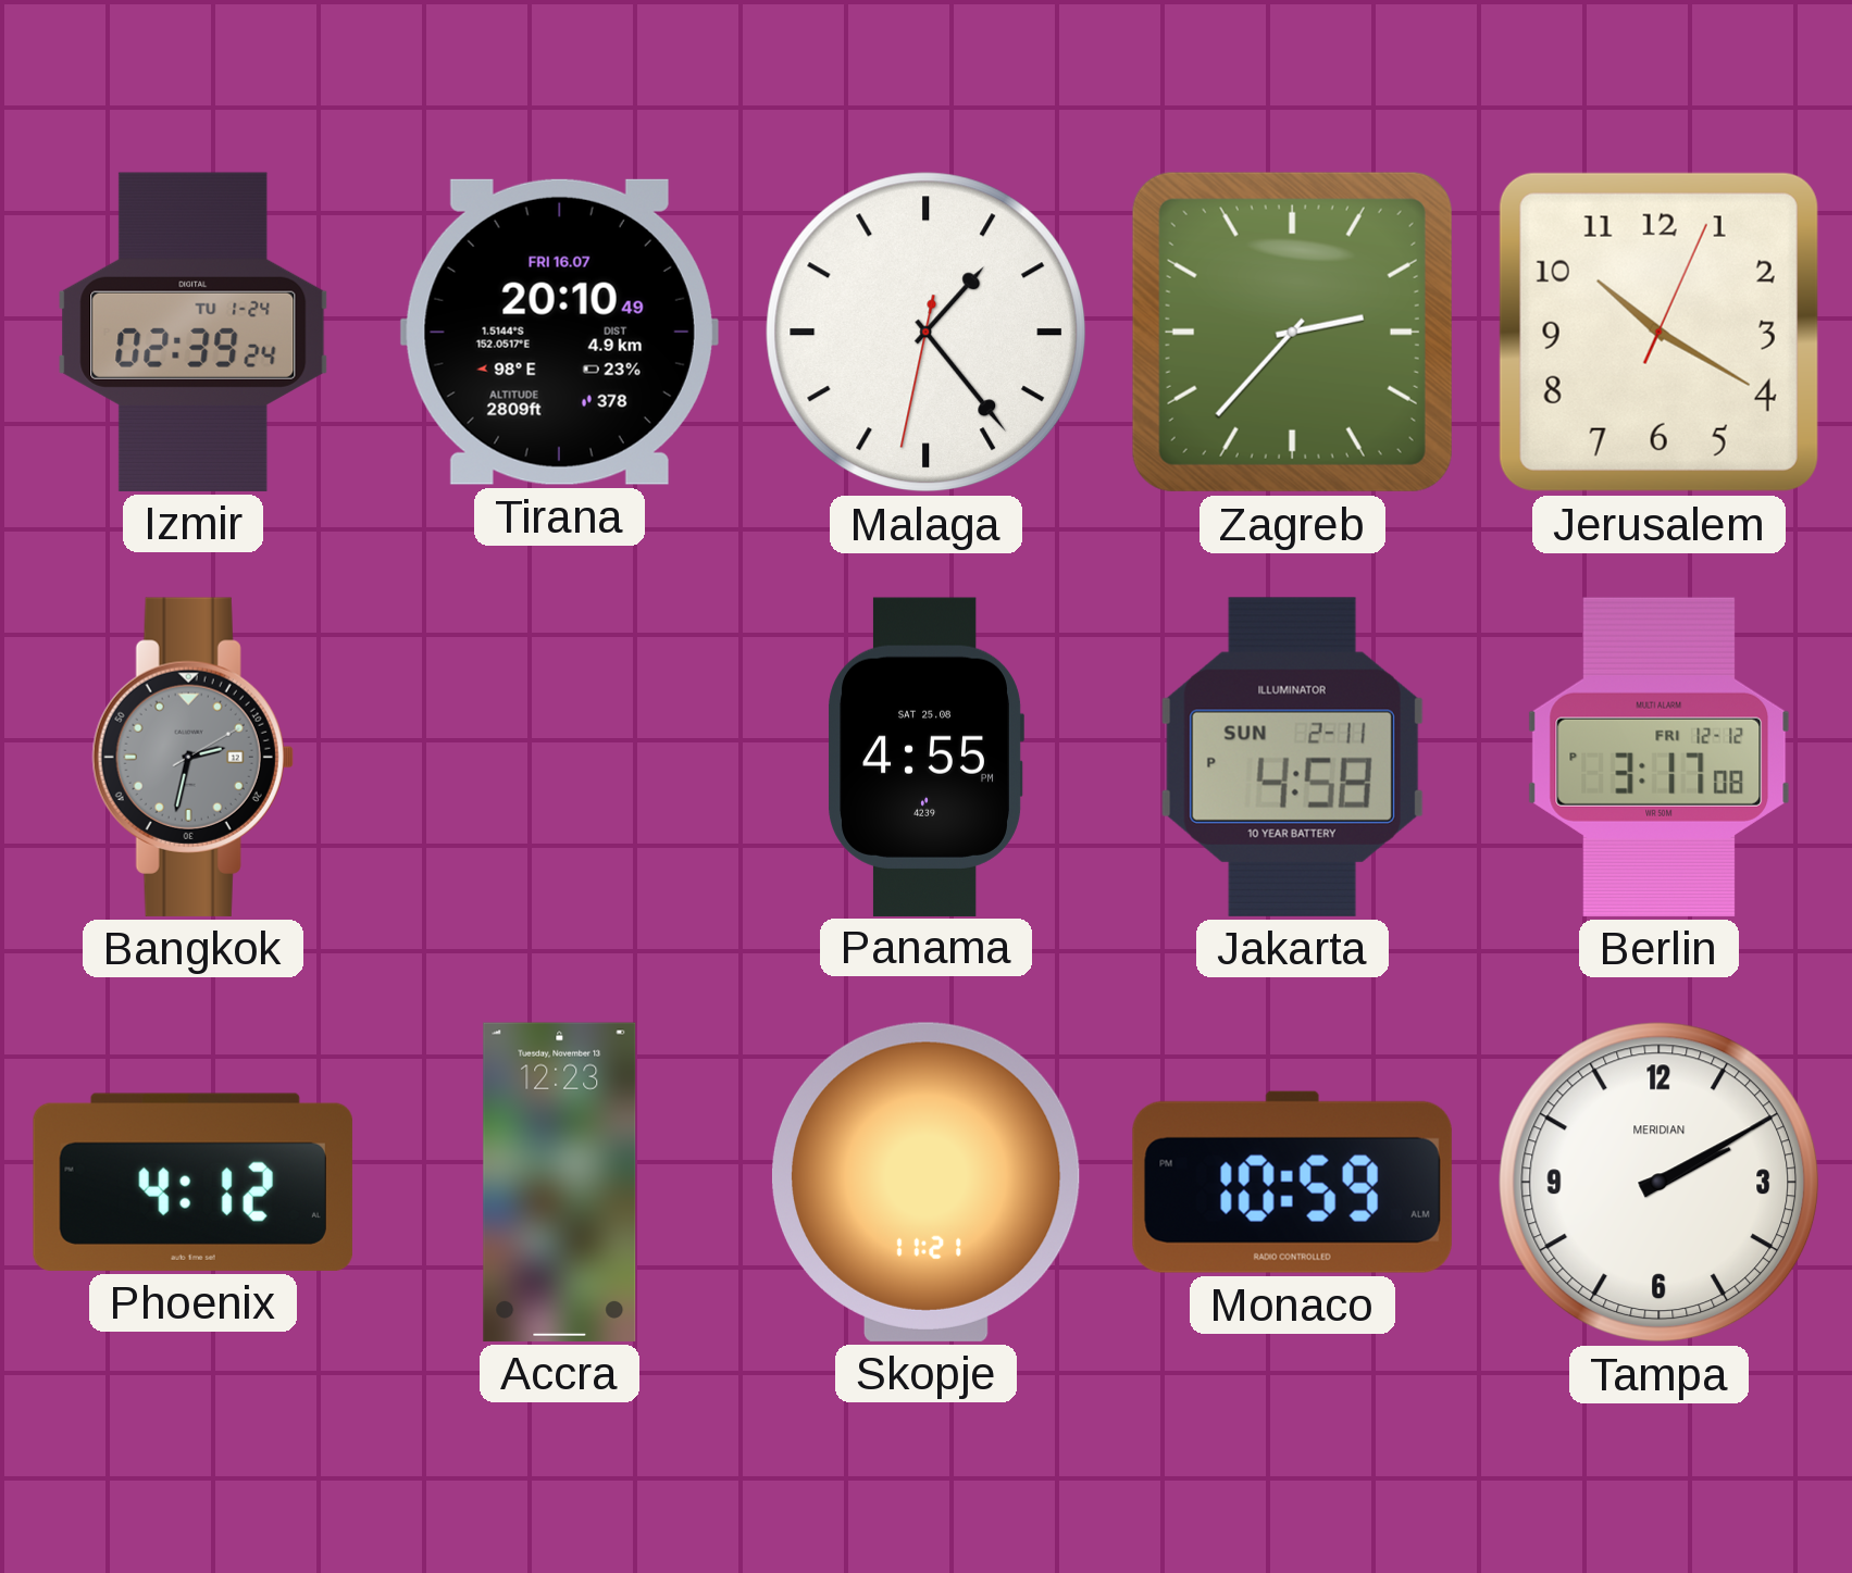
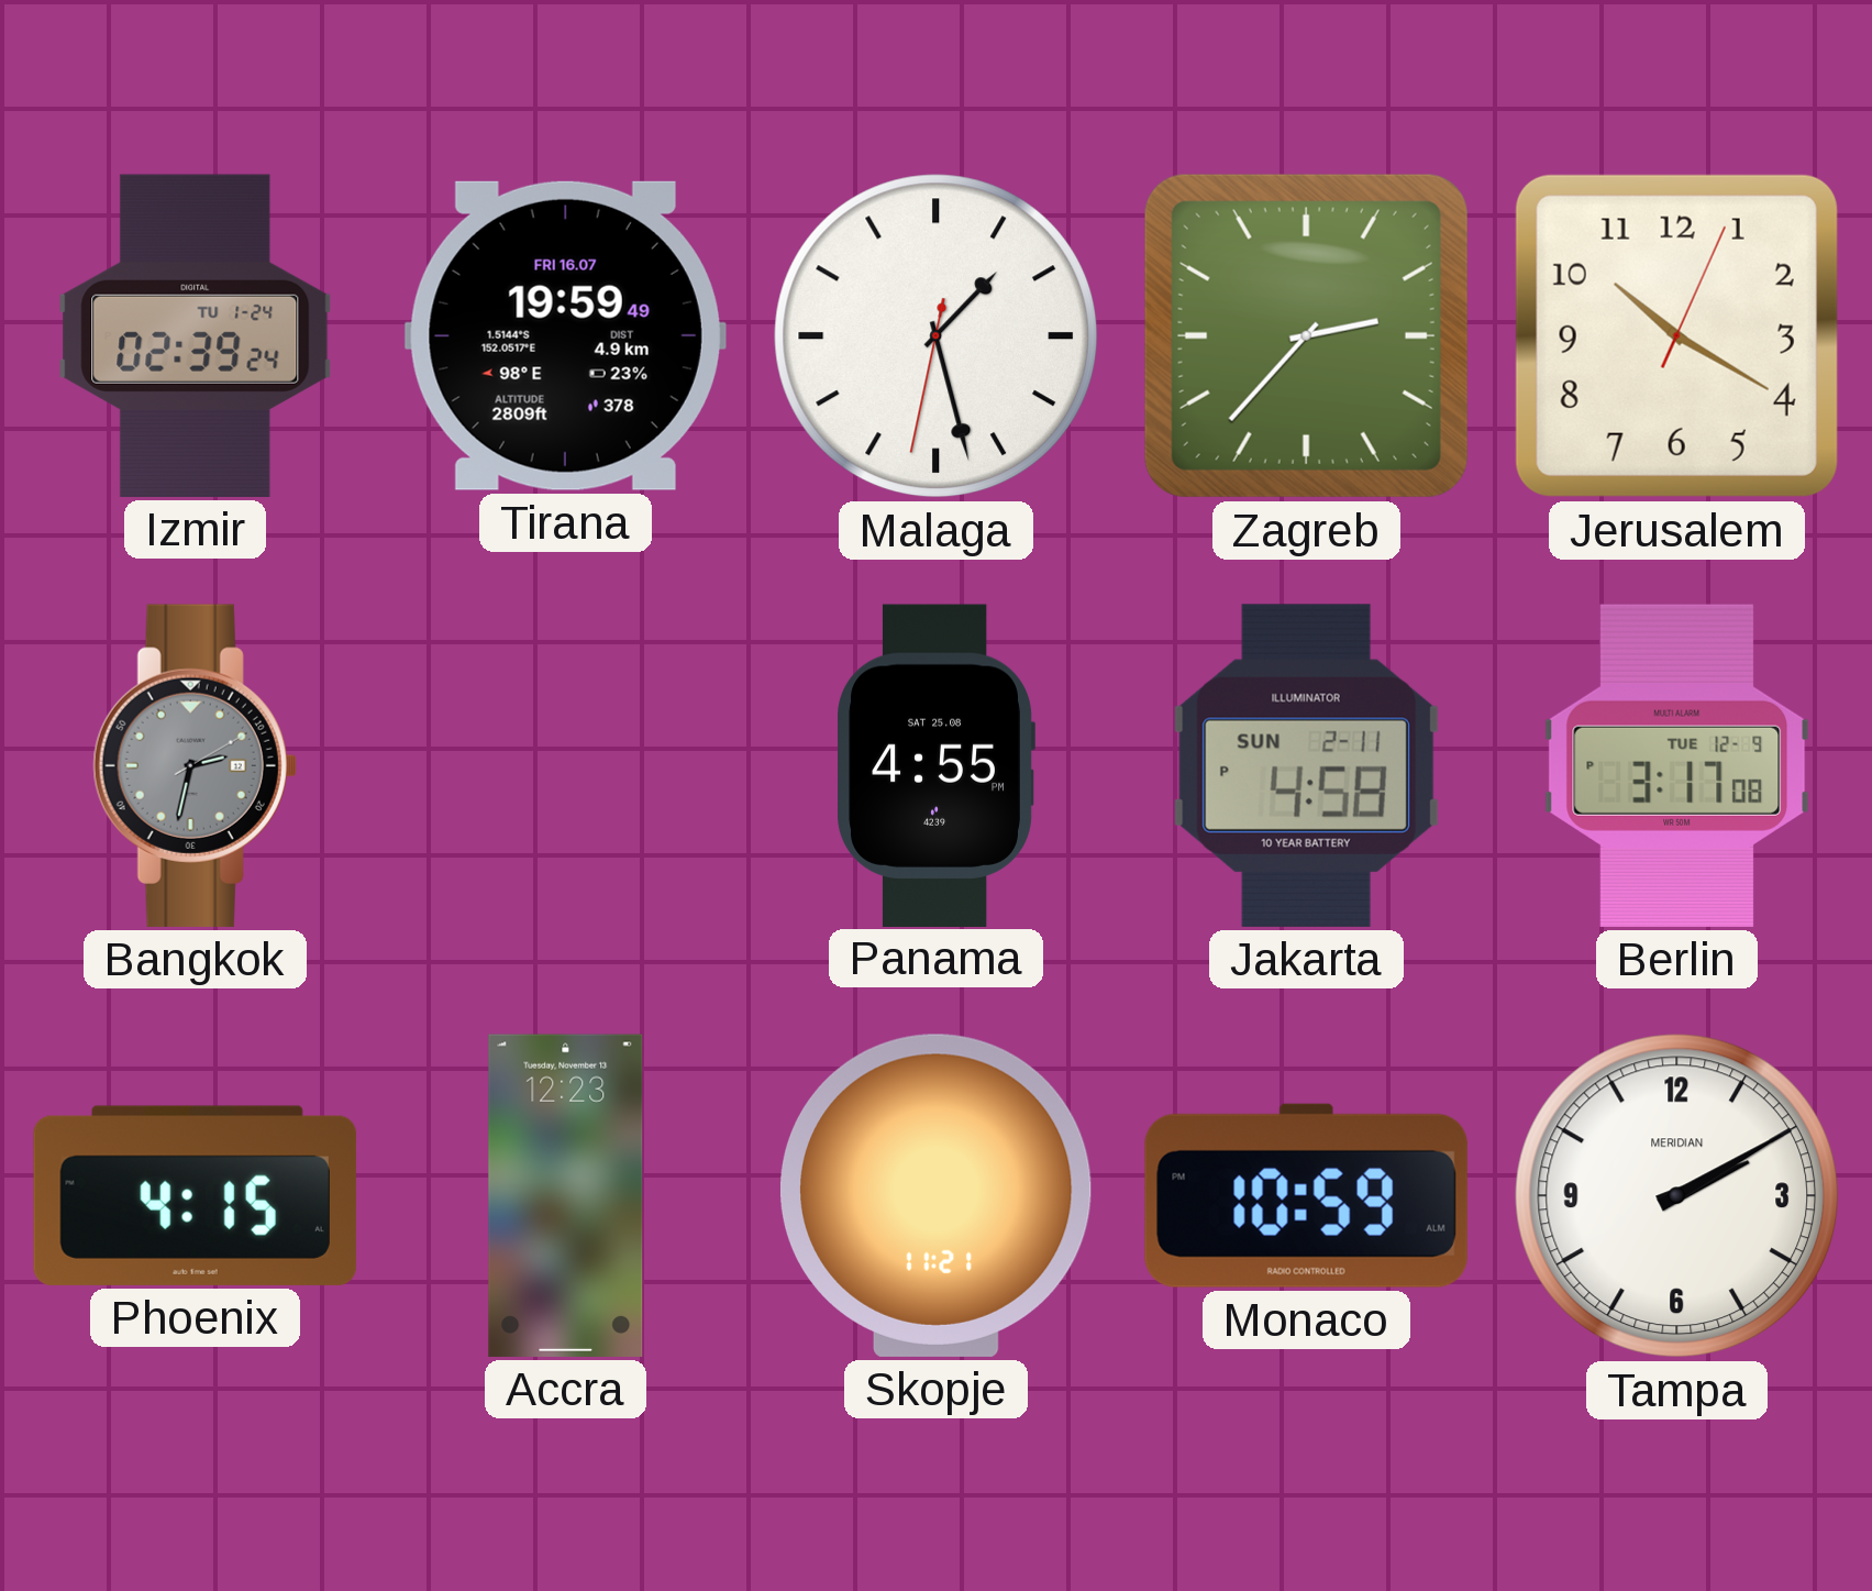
Tirana: 20:10 -> 19:59 (565, 335)
Malaga: 1:23 -> 1:27 (937, 336)
Berlin date: FRI 12-12 -> TUE 12-9 (1677, 765)
Phoenix: 4:12 -> 4:15 (195, 1195)
